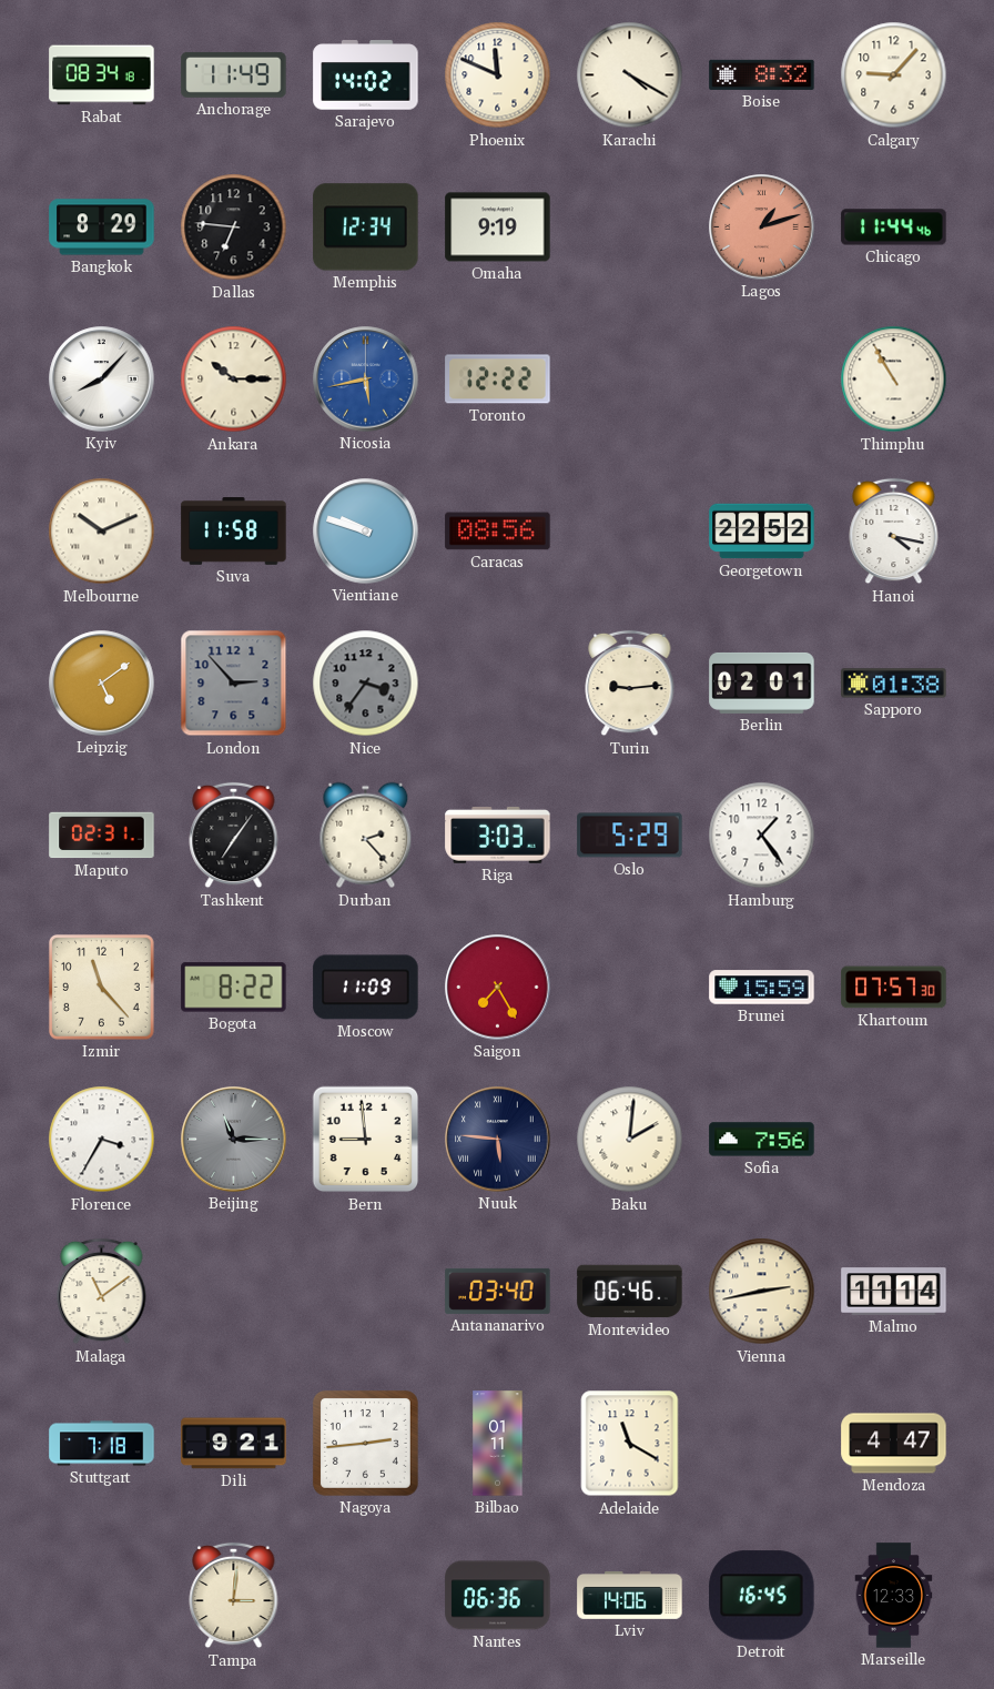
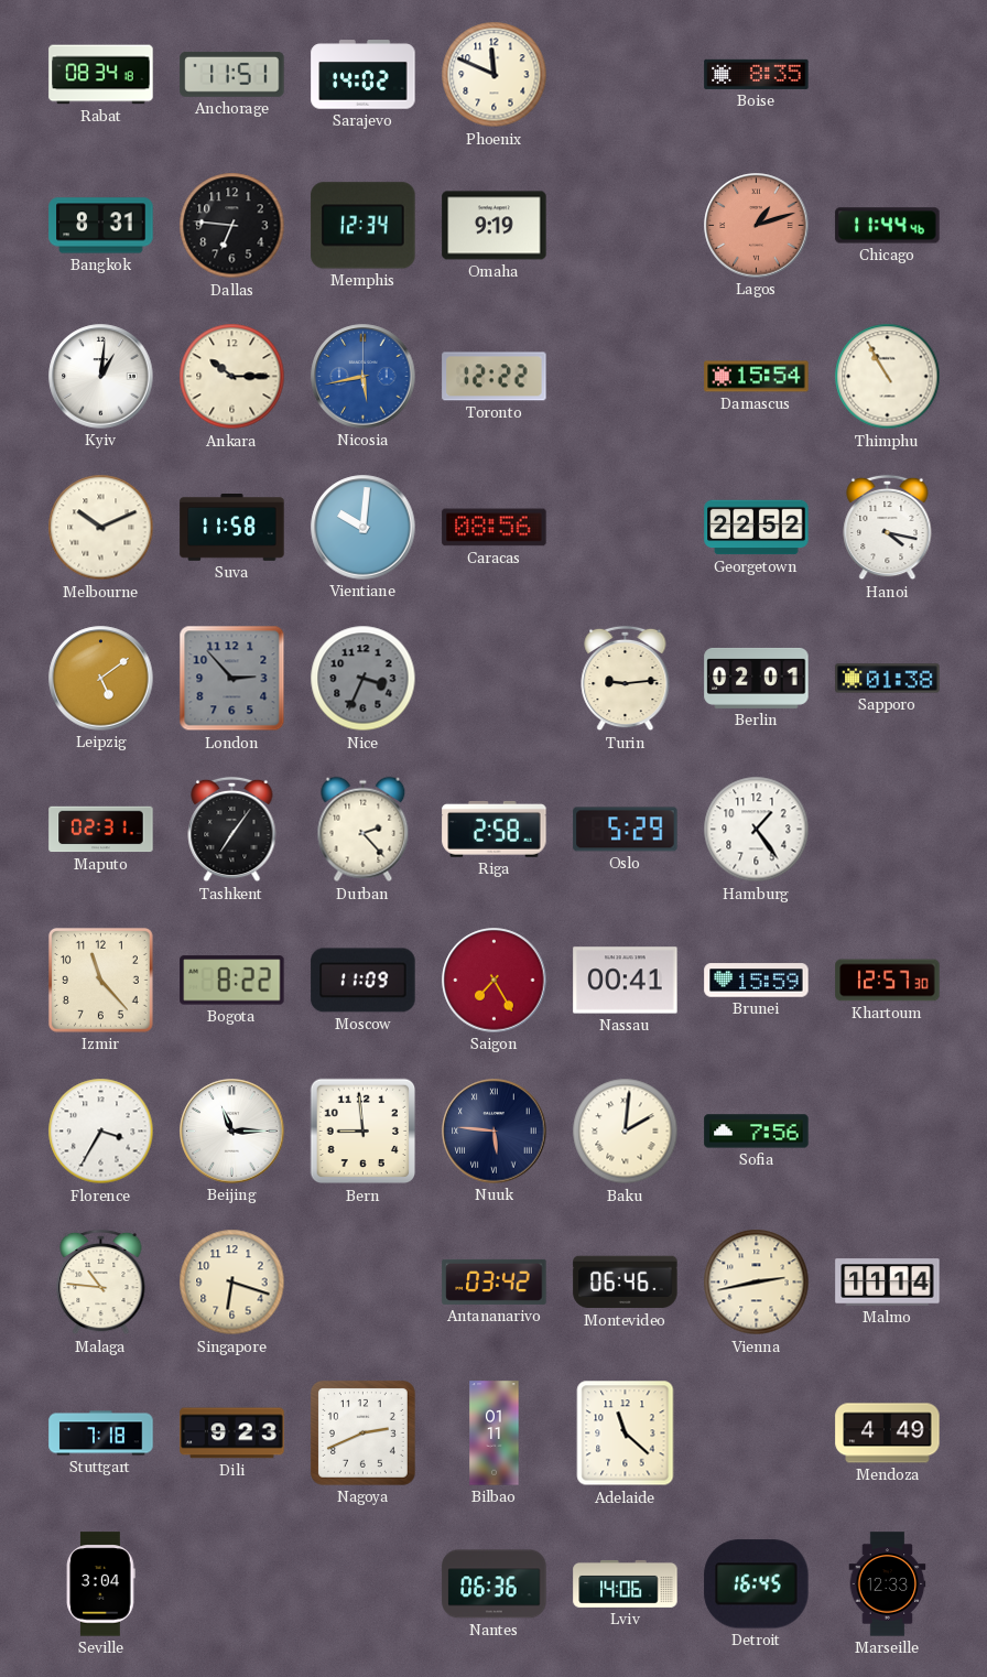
Anchorage: 11:49 -> 11:51 (232, 74)
Karachi: 4:20 -> none (630, 75)
Boise: 8:32 -> 8:35 (757, 74)
Calgary: 9:07 -> none (894, 75)
Bangkok: 8:29 -> 8:31 (101, 226)
Kyiv: 8:07 -> 1:01 (101, 377)
Damascus: none -> 15:54 (757, 377)
Vientiane: 9:48 -> 10:01 (364, 528)
Nice: 3:36 -> 3:34 (364, 679)
Riga: 3:03 -> 2:58 (495, 830)
Nassau: none -> 00:41 (626, 981)
Khartoum: 07:57 -> 12:57 (888, 981)
Beijing dial: grey -> white (232, 1132)
Malaga: 11:09 -> 10:46 (101, 1283)
Singapore: none -> 6:18 (232, 1283)
Antananarivo: 03:40 -> 03:42 (495, 1281)
Dili: 9:21 -> 9:23 (232, 1433)
Nagoya: 2:44 -> 2:41 (362, 1432)
Adelaide: 11:20 -> 11:22 (626, 1433)
Mendoza: 4:47 -> 4:49 (888, 1433)
Seville: none -> 3:04 (101, 1584)
Tampa: 3:01 -> none (234, 1596)
